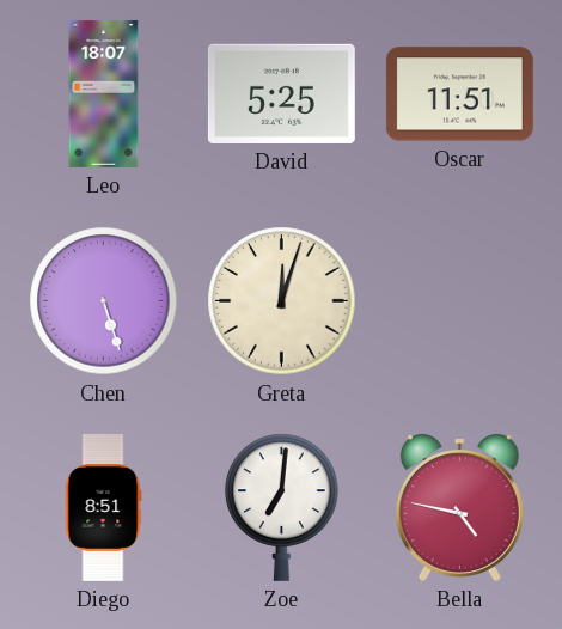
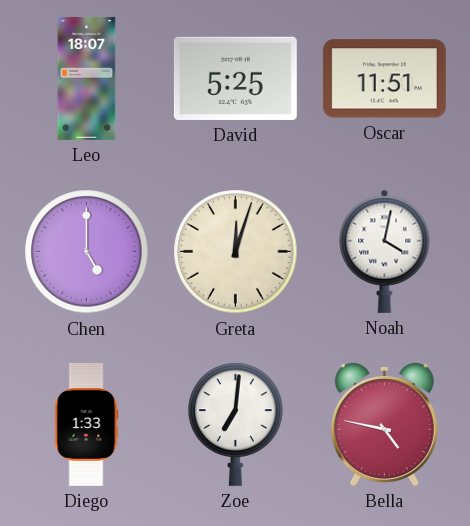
Chen: 5:27 -> 5:00 (87, 252)
Noah: none -> 4:02 (385, 251)
Diego: 8:51 -> 1:33 (86, 424)
